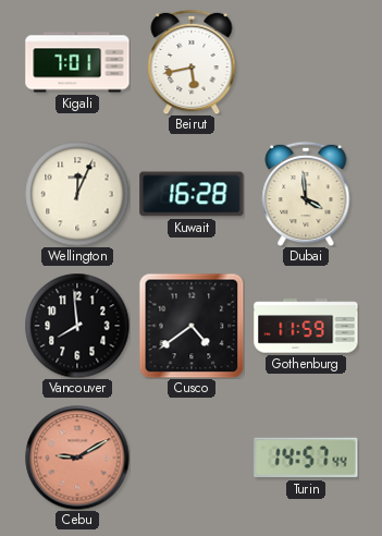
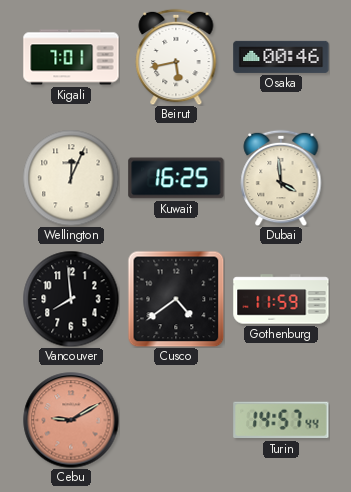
Osaka: none -> 00:46 (281, 57)
Kuwait: 16:28 -> 16:25 (176, 178)
